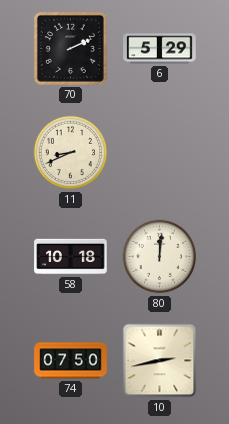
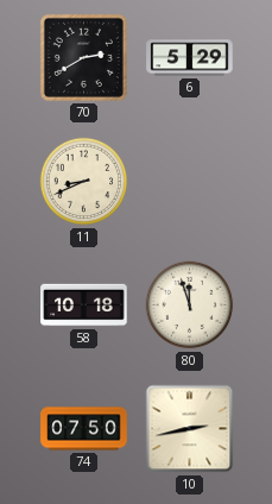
70: 2:11 -> 2:40 (83, 57)
80: 12:01 -> 11:57 (190, 305)
